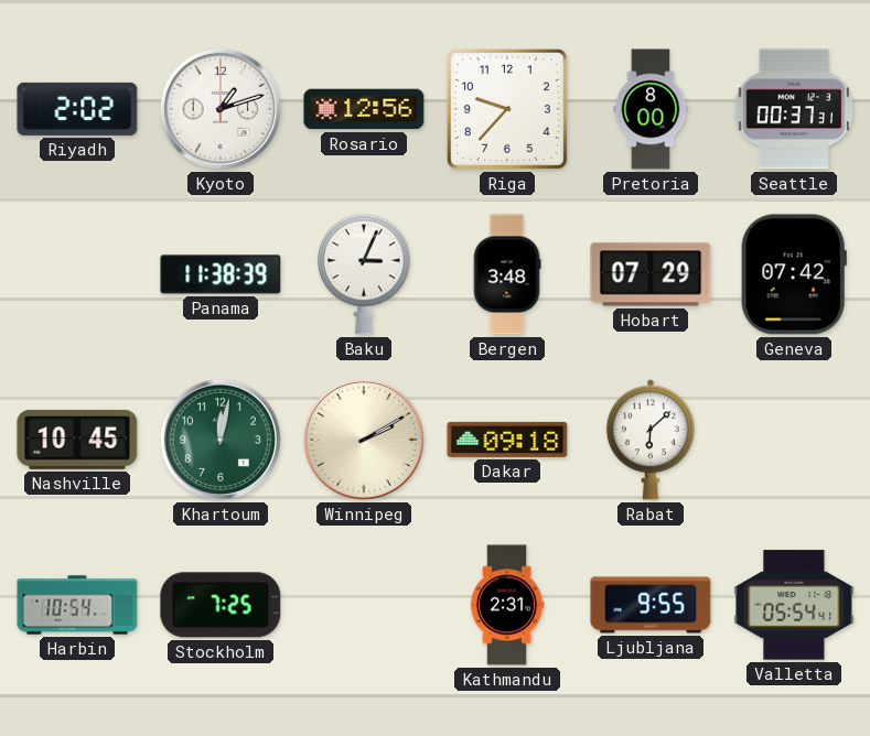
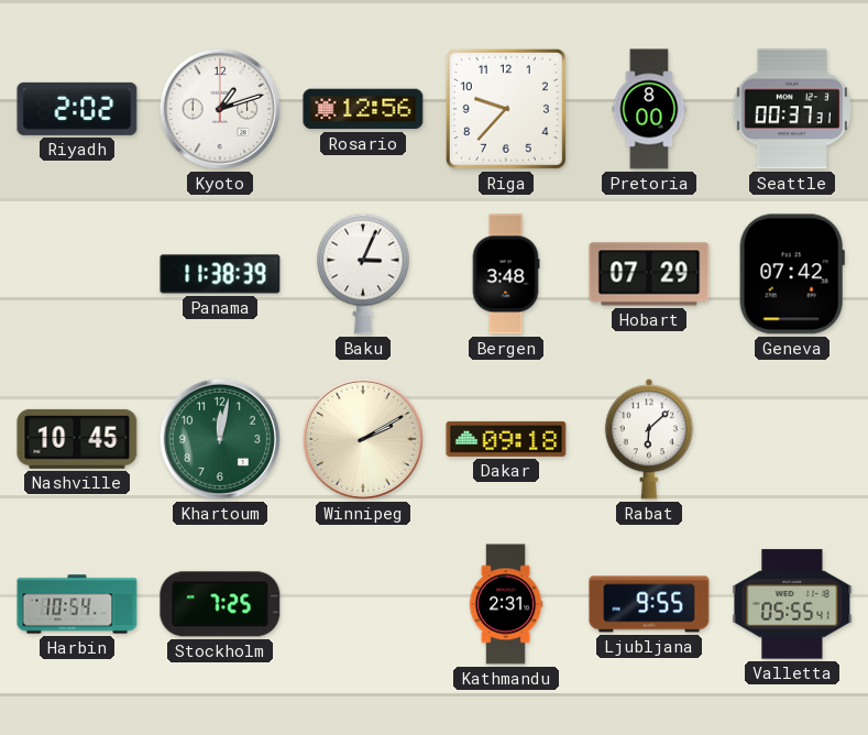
Valletta: 05:54 -> 05:55 (792, 604)
